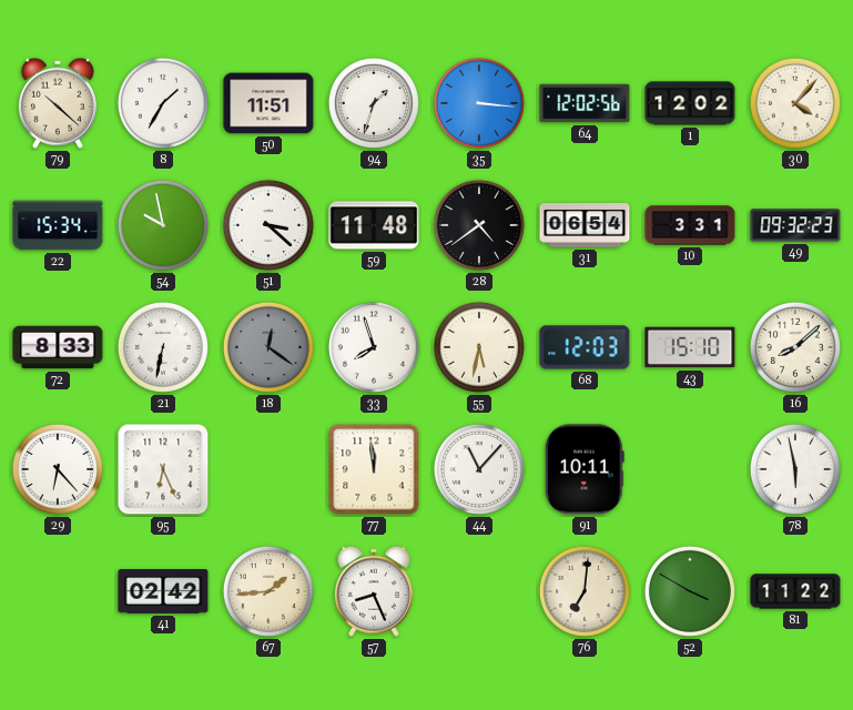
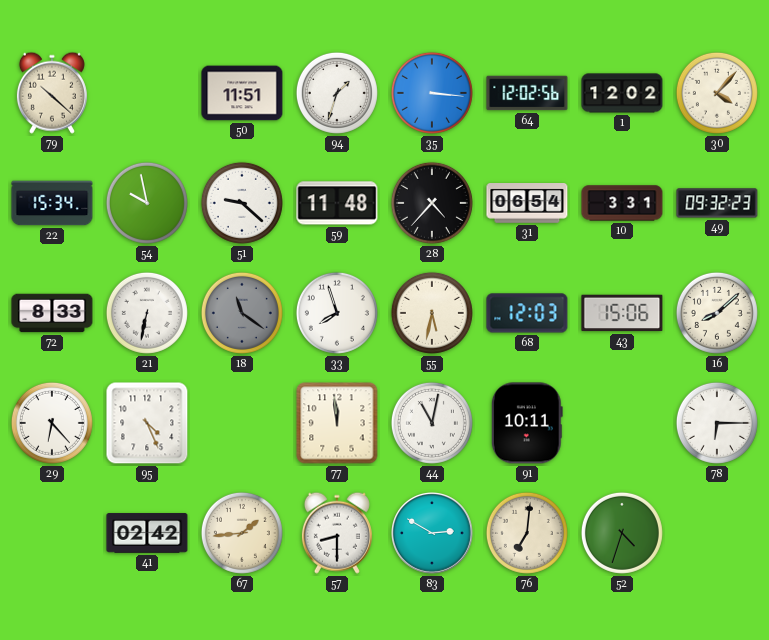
8: 1:35 -> none (163, 103)
51: 3:22 -> 9:22 (242, 203)
28: 4:39 -> 4:37 (432, 203)
18: 12:21 -> 11:21 (242, 313)
43: 15:10 -> 15:06 (622, 313)
95: 6:26 -> 4:26 (147, 423)
44: 11:07 -> 11:02 (432, 423)
78: 5:58 -> 6:15 (717, 423)
57: 8:26 -> 8:30 (337, 533)
83: none -> 2:50 (433, 534)
52: 3:50 -> 4:33 (622, 533)
81: 11:22 -> none (795, 591)
